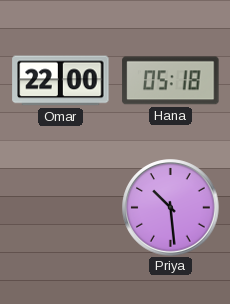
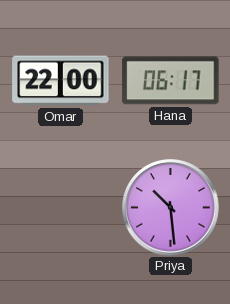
Hana: 05:18 -> 06:17 (171, 81)
